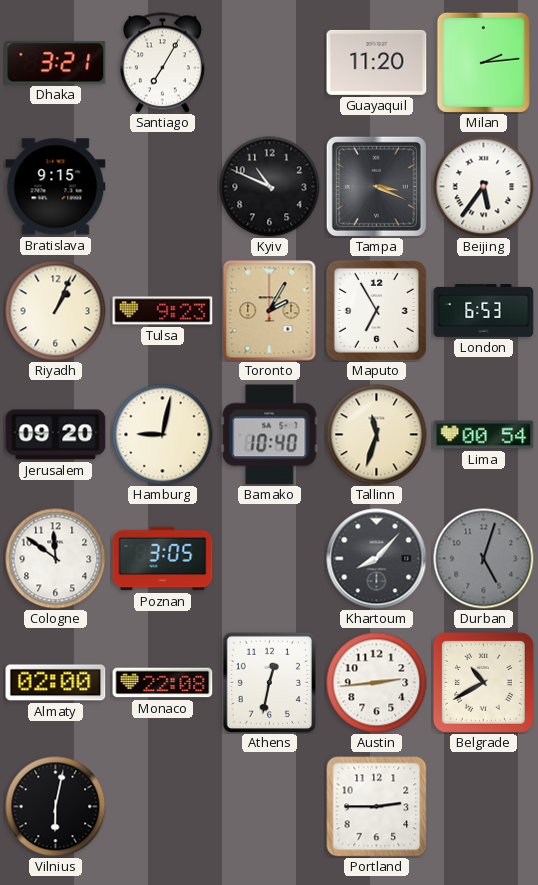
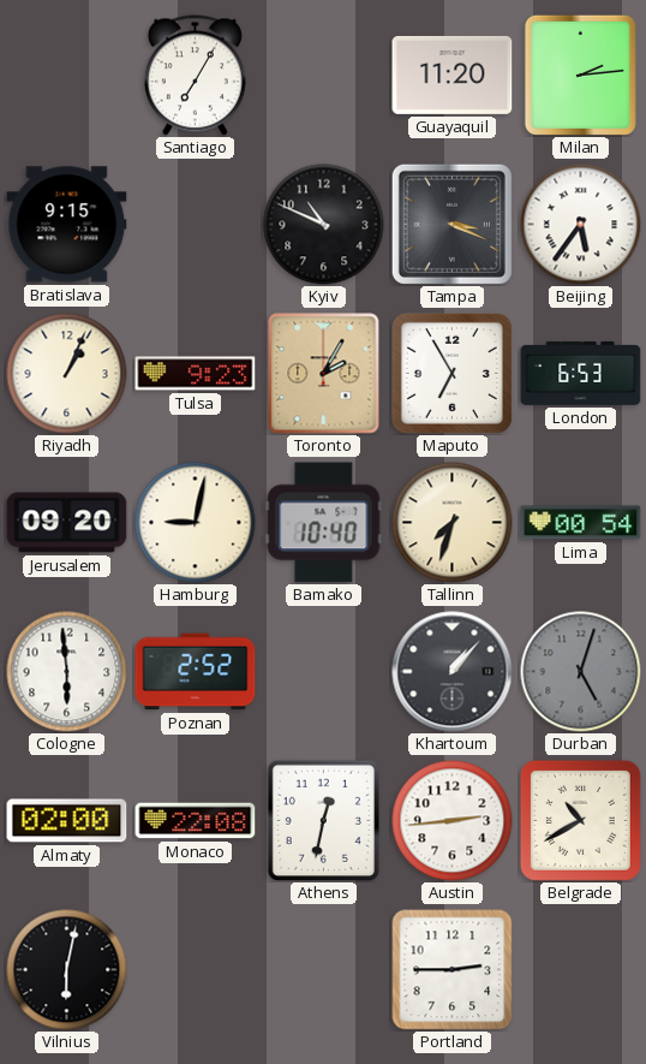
Dhaka: 3:21 -> none (56, 63)
Tallinn: 11:33 -> 7:33 (453, 523)
Cologne: 11:51 -> 5:59 (67, 672)
Poznan: 3:05 -> 2:52 (196, 672)
Khartoum: 8:07 -> 1:07 (453, 672)
